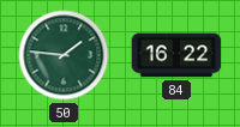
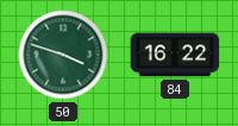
50: 1:46 -> 3:48 (63, 55)
